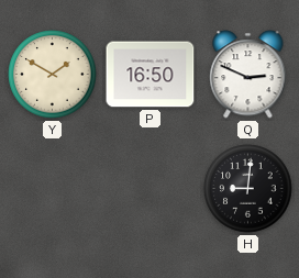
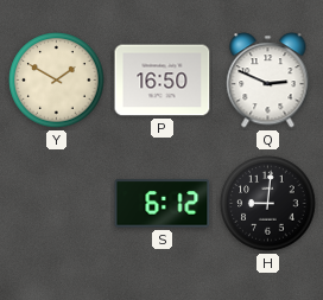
S: none -> 6:12 (163, 204)
